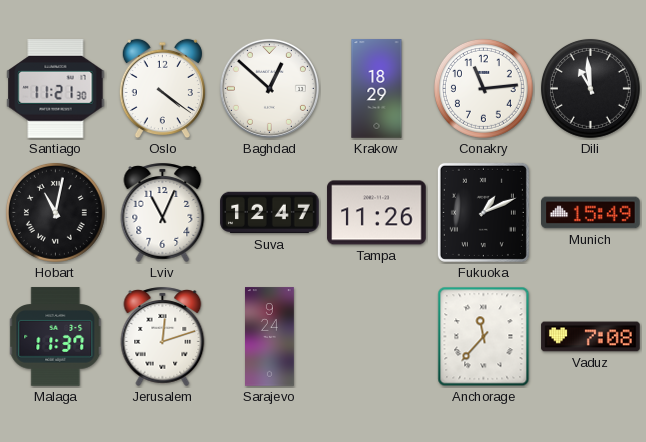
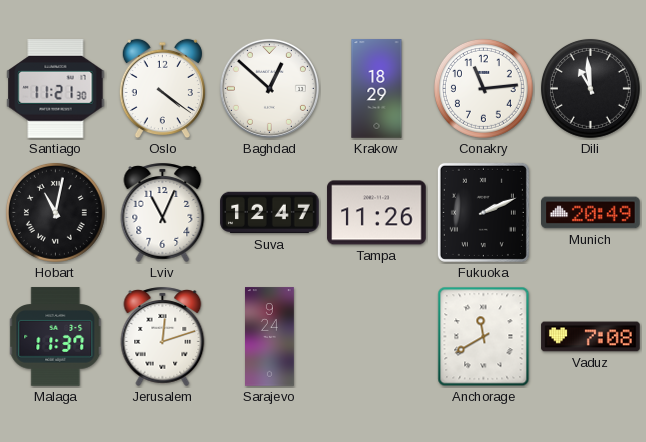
Fukuoka: 1:11 -> 2:11 (483, 212)
Munich: 15:49 -> 20:49 (591, 213)
Anchorage: 11:37 -> 11:40 (484, 337)
